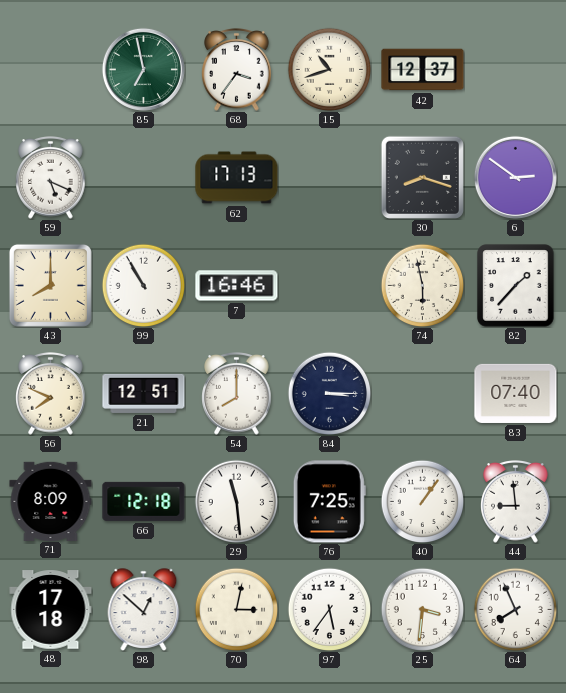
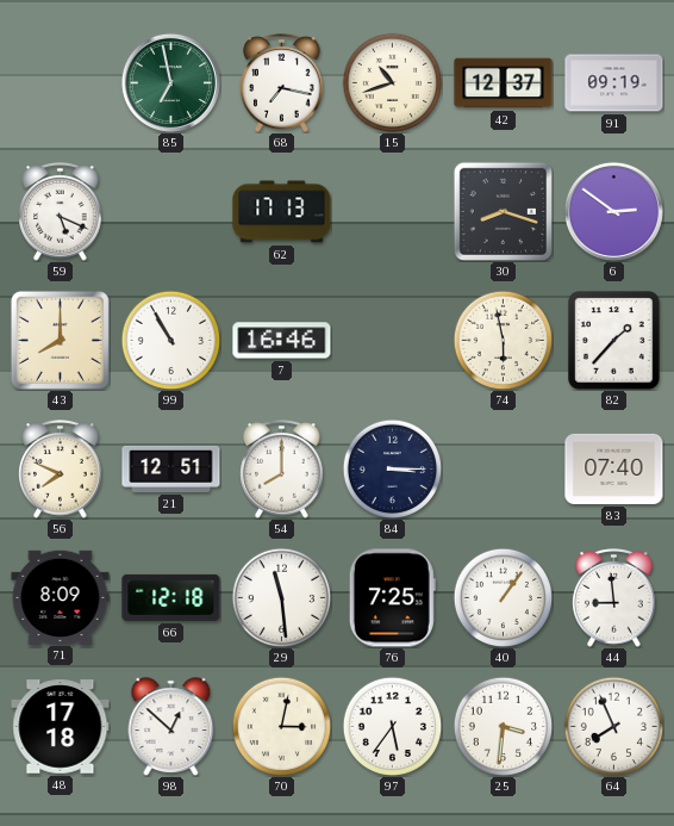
68: 3:36 -> 7:17 (282, 83)
91: none -> 09:19 (614, 83)
